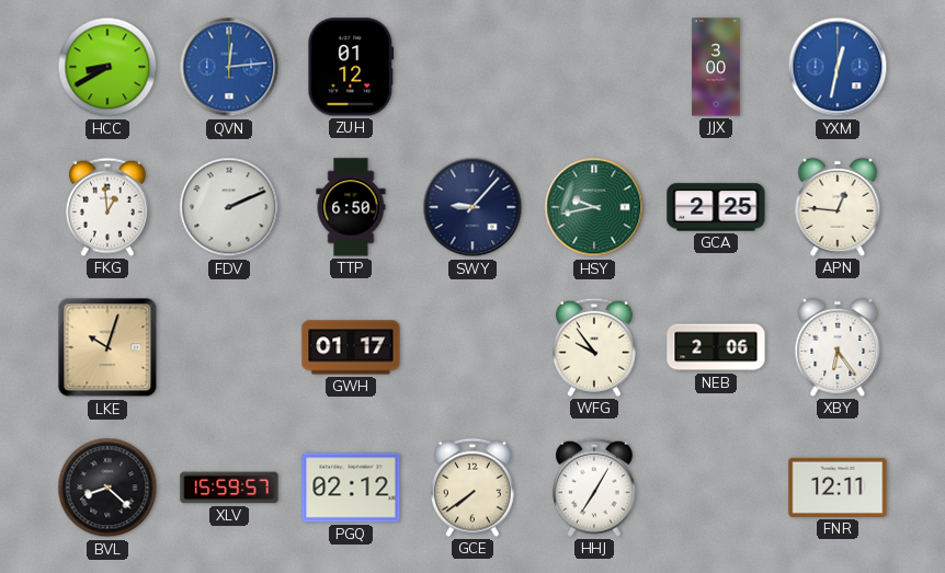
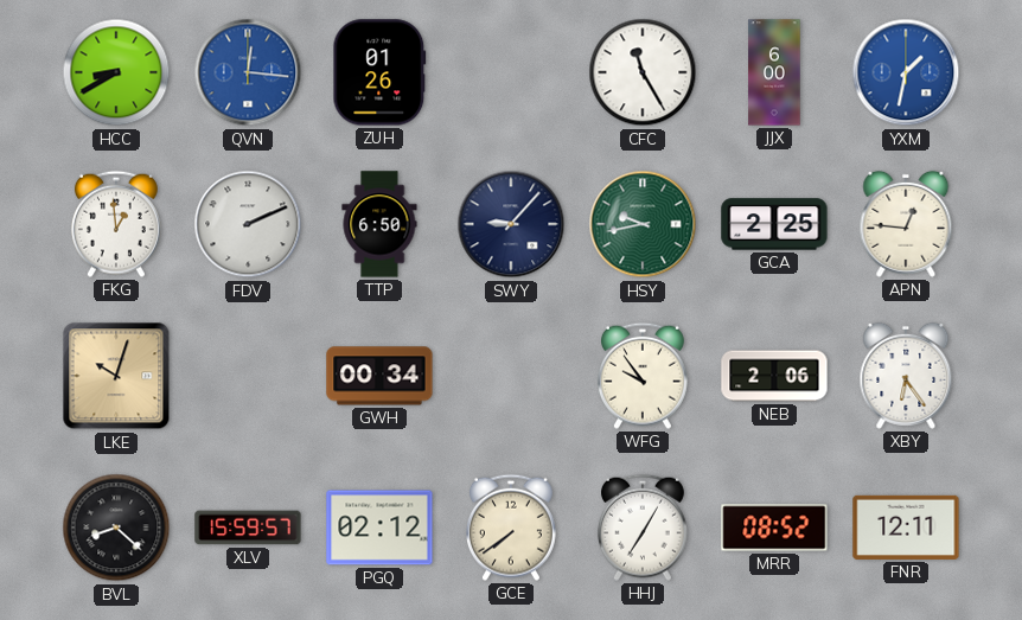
QVN: 12:14 -> 12:16 (248, 72)
ZUH: 01:12 -> 01:26 (379, 72)
CFC: none -> 11:25 (643, 72)
JJX: 3:00 -> 6:00 (774, 72)
YXM: 12:32 -> 1:32 (906, 72)
GWH: 01:17 -> 00:34 (379, 376)
MRR: none -> 08:52 (774, 528)
